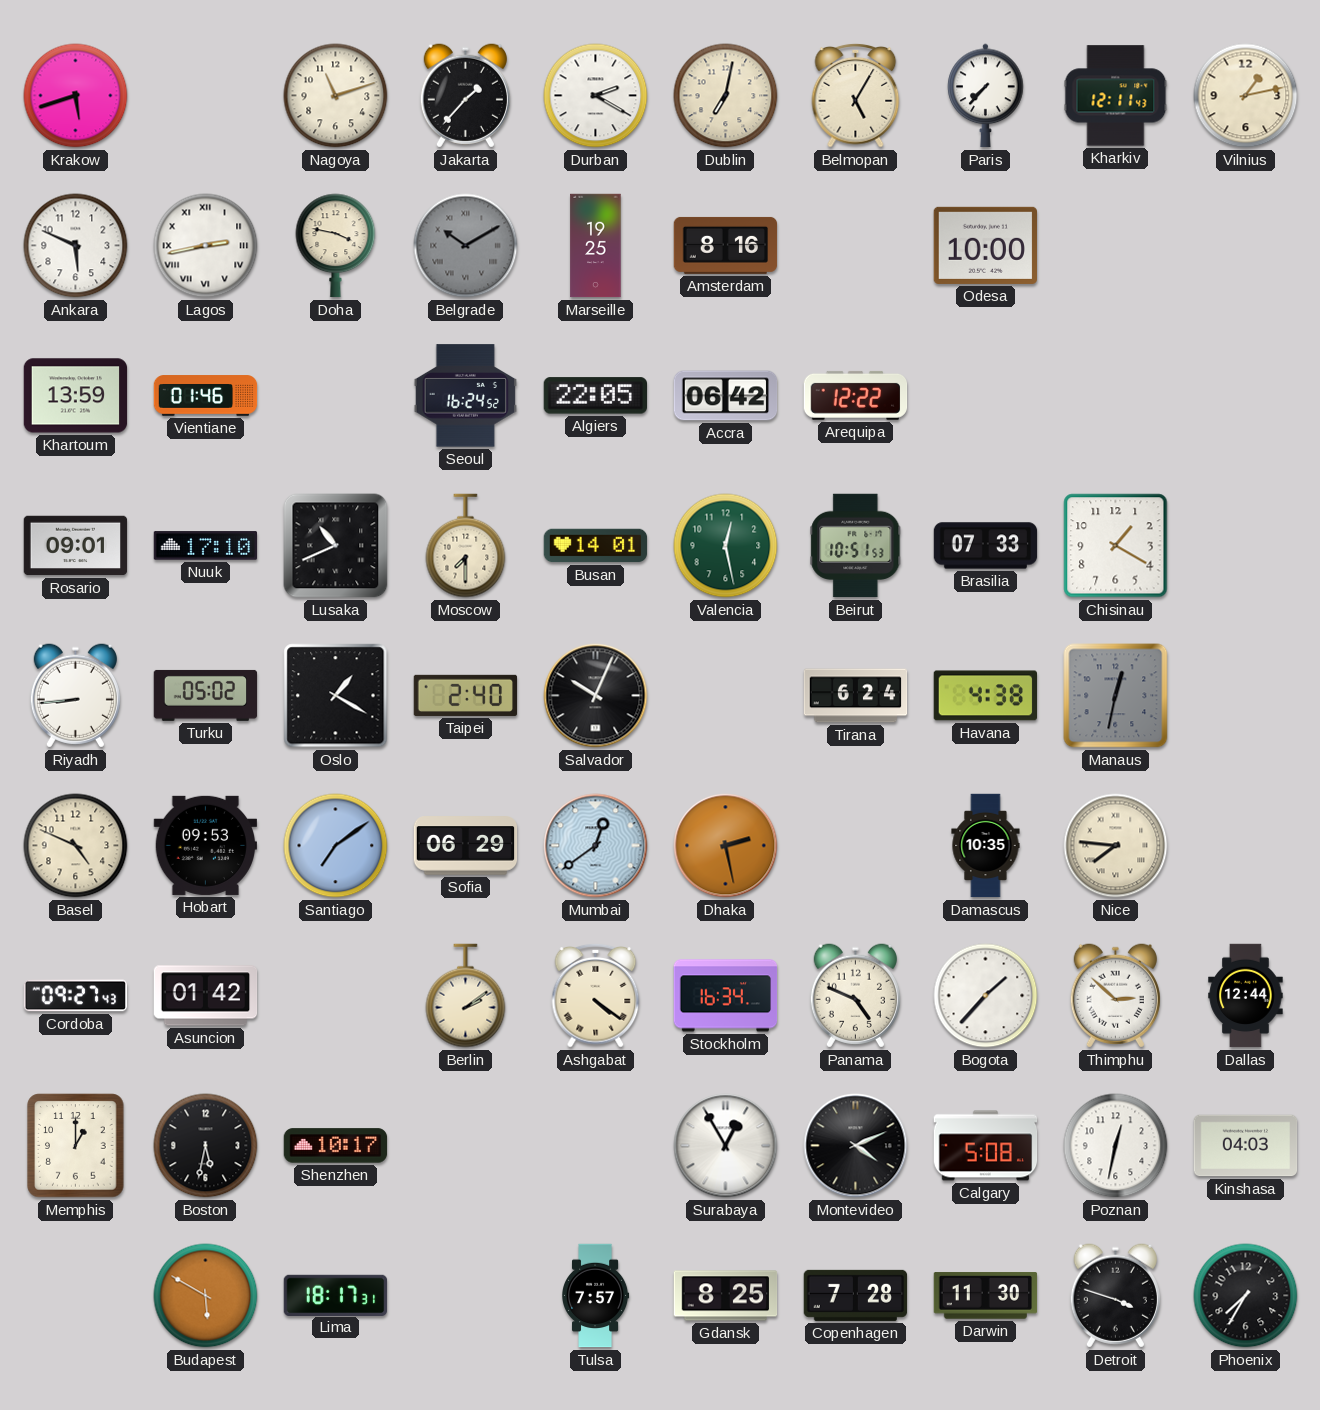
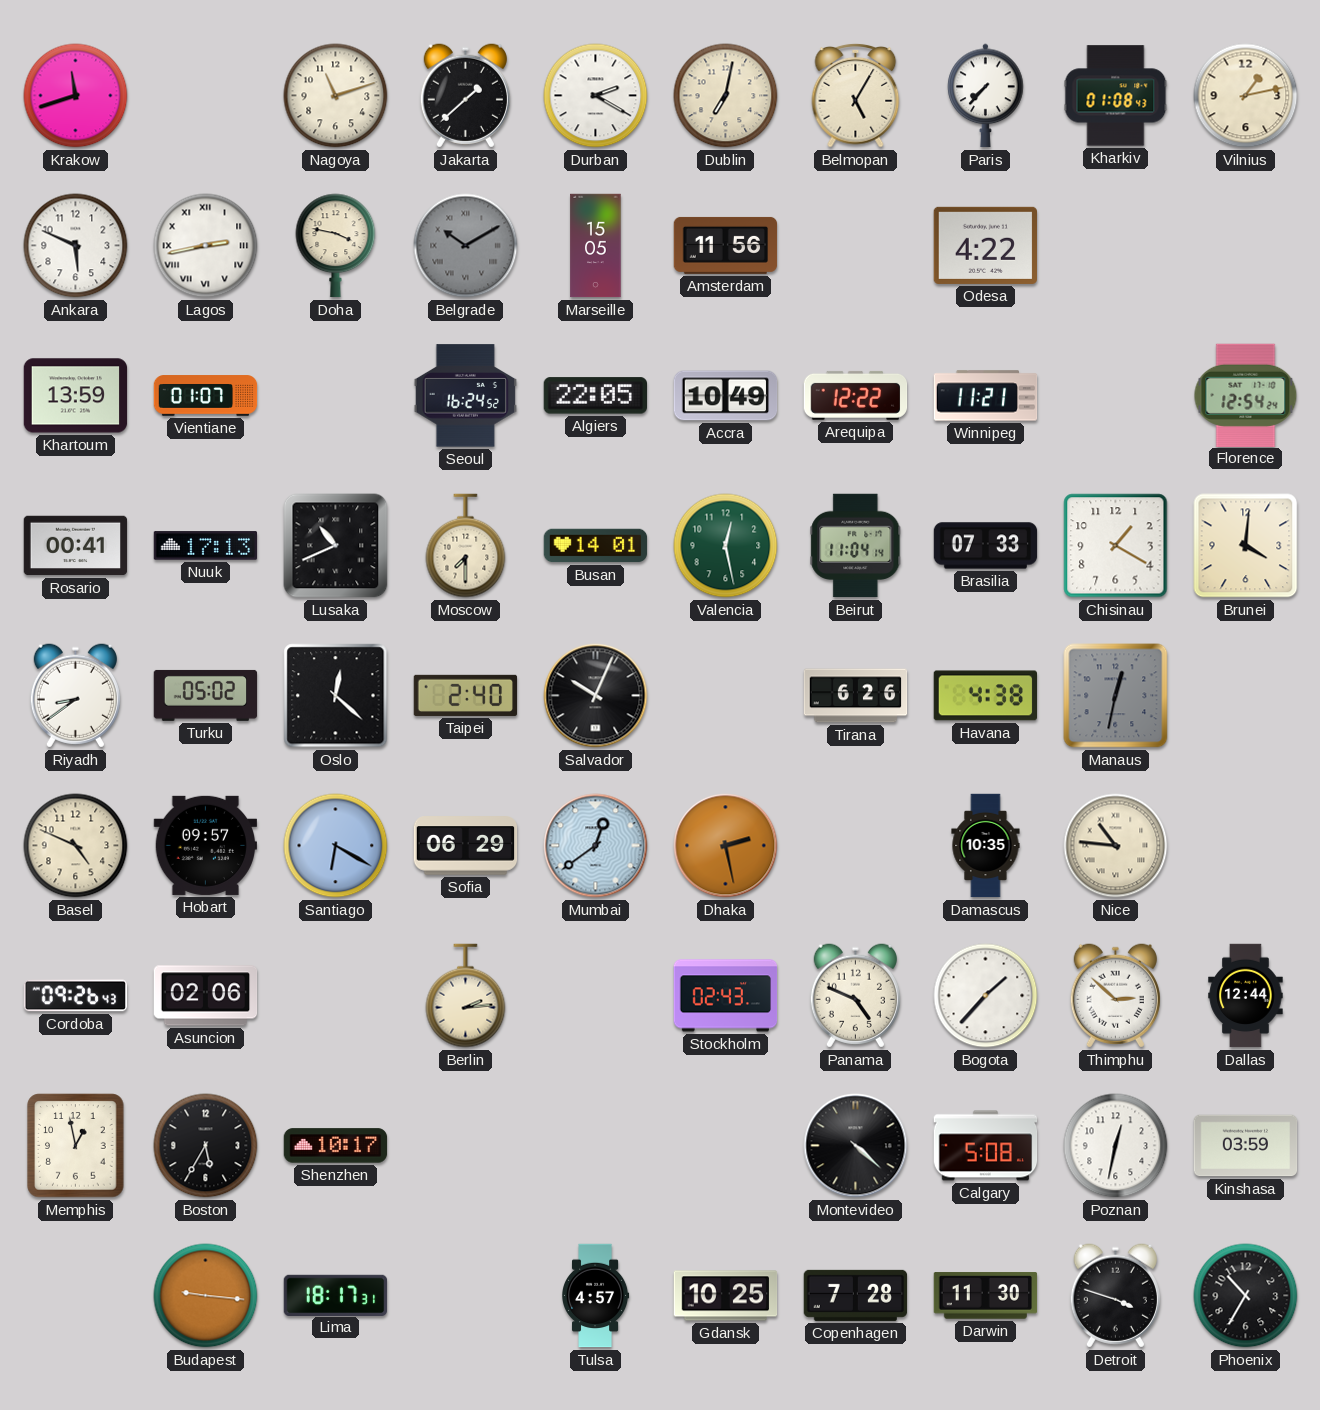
Krakow: 5:42 -> 11:42 (76, 96)
Jakarta: 1:37 -> 1:38 (465, 96)
Kharkiv: 12:11 -> 01:08 (1116, 96)
Marseille: 19:25 -> 15:05 (596, 246)
Amsterdam: 8:16 -> 11:56 (726, 245)
Odesa: 10:00 -> 4:22 (985, 245)
Vientiane: 01:46 -> 01:07 (206, 396)
Accra: 06:42 -> 10:49 (726, 396)
Winnipeg: none -> 11:21 (986, 396)
Florence: none -> 12:54 (1246, 395)
Rosario: 09:01 -> 00:41 (76, 546)
Nuuk: 17:10 -> 17:13 (206, 546)
Beirut: 10:51 -> 11:04 (856, 546)
Brunei: none -> 4:01 (1246, 546)
Riyadh: 8:44 -> 8:39 (75, 696)
Oslo: 1:20 -> 12:22 (336, 696)
Tirana: 6:24 -> 6:26 (856, 696)
Hobart: 09:53 -> 09:57 (205, 845)
Santiago: 7:09 -> 6:20 (336, 846)
Nice: 7:46 -> 10:46 (1116, 846)
Cordoba: 09:27 -> 09:26 (76, 996)
Asuncion: 01:42 -> 02:06 (206, 996)
Berlin: 2:09 -> 2:14 (466, 996)
Ashgabat: 4:21 -> none (596, 995)
Stockholm: 16:34 -> 02:43 (726, 996)
Memphis: 1:00 -> 12:58 (76, 1146)
Boston: 5:32 -> 5:35 (206, 1146)
Surabaya: 12:55 -> none (726, 1146)
Montevideo: 4:11 -> 4:22 (856, 1146)
Kinshasa: 04:03 -> 03:59 (1246, 1146)
Budapest: 5:50 -> 9:16 (206, 1296)
Tulsa: 7:57 -> 4:57 (596, 1296)
Gdansk: 8:25 -> 10:25 (726, 1296)
Phoenix: 7:35 -> 10:35 (1246, 1296)
